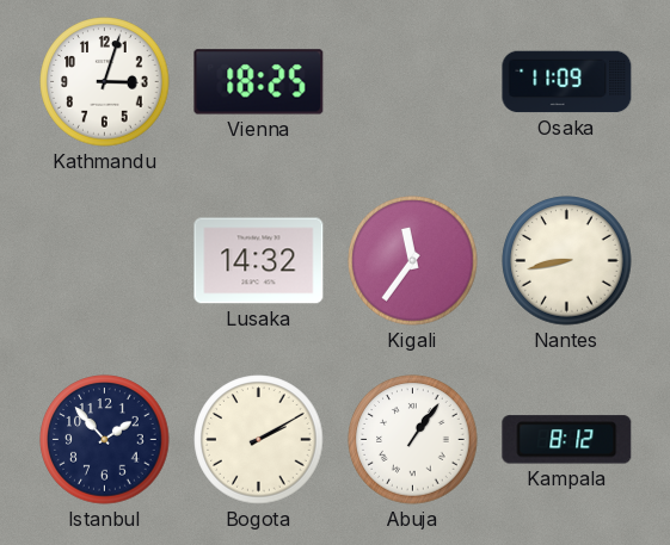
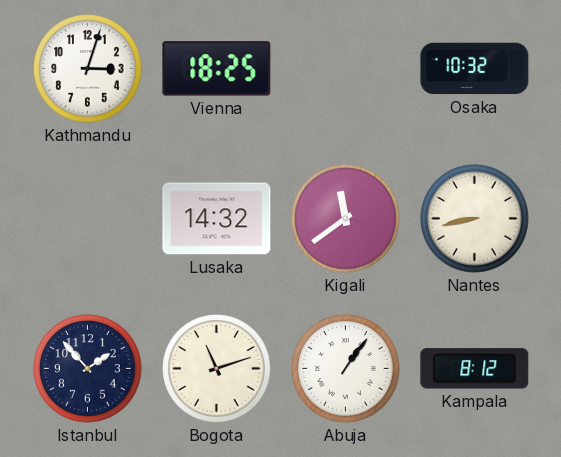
Osaka: 11:09 -> 10:32 (475, 69)
Kigali: 11:36 -> 11:39 (346, 219)
Bogota: 2:10 -> 11:12 (217, 369)
